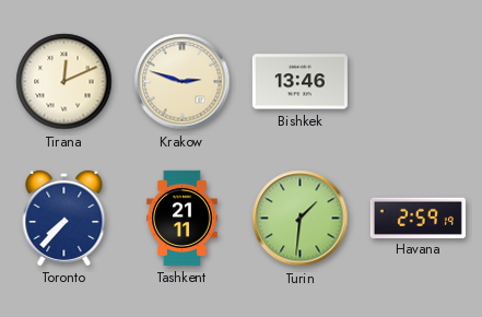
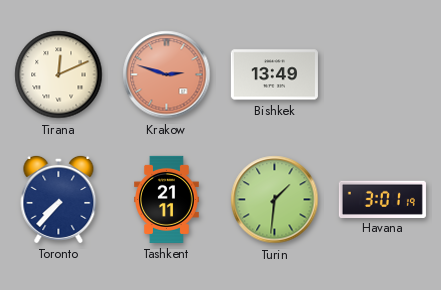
Krakow dial: cream -> salmon (167, 75)
Bishkek: 13:46 -> 13:49 (274, 75)
Havana: 2:59 -> 3:01 (382, 199)
